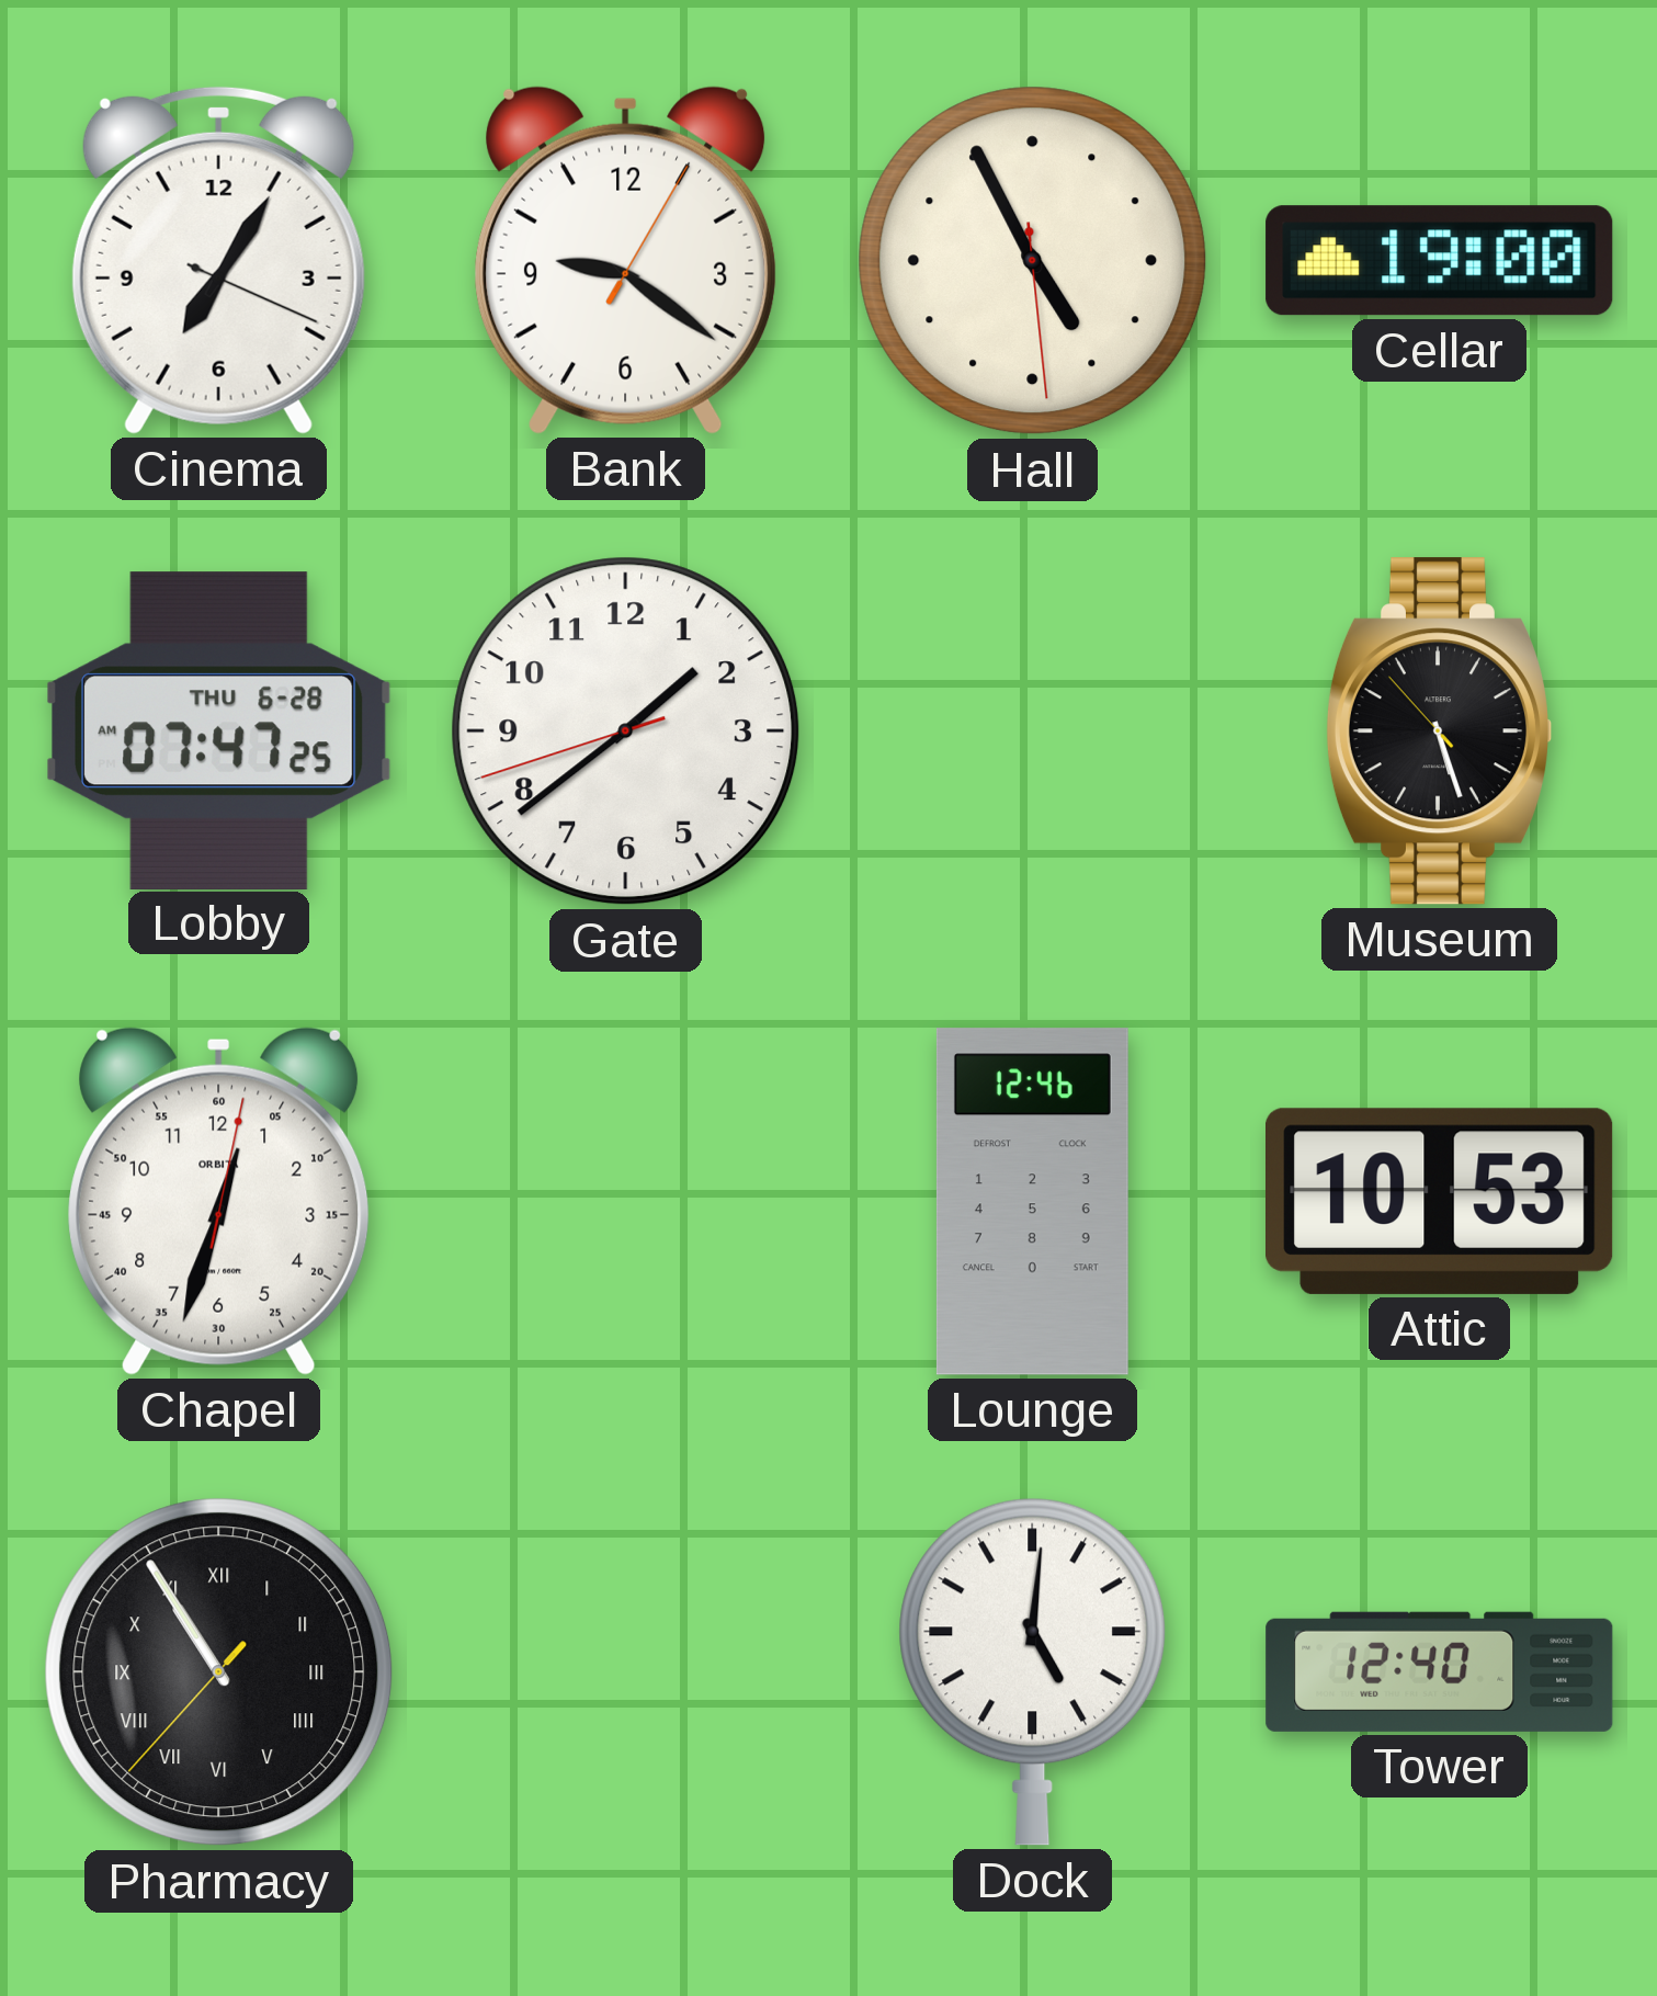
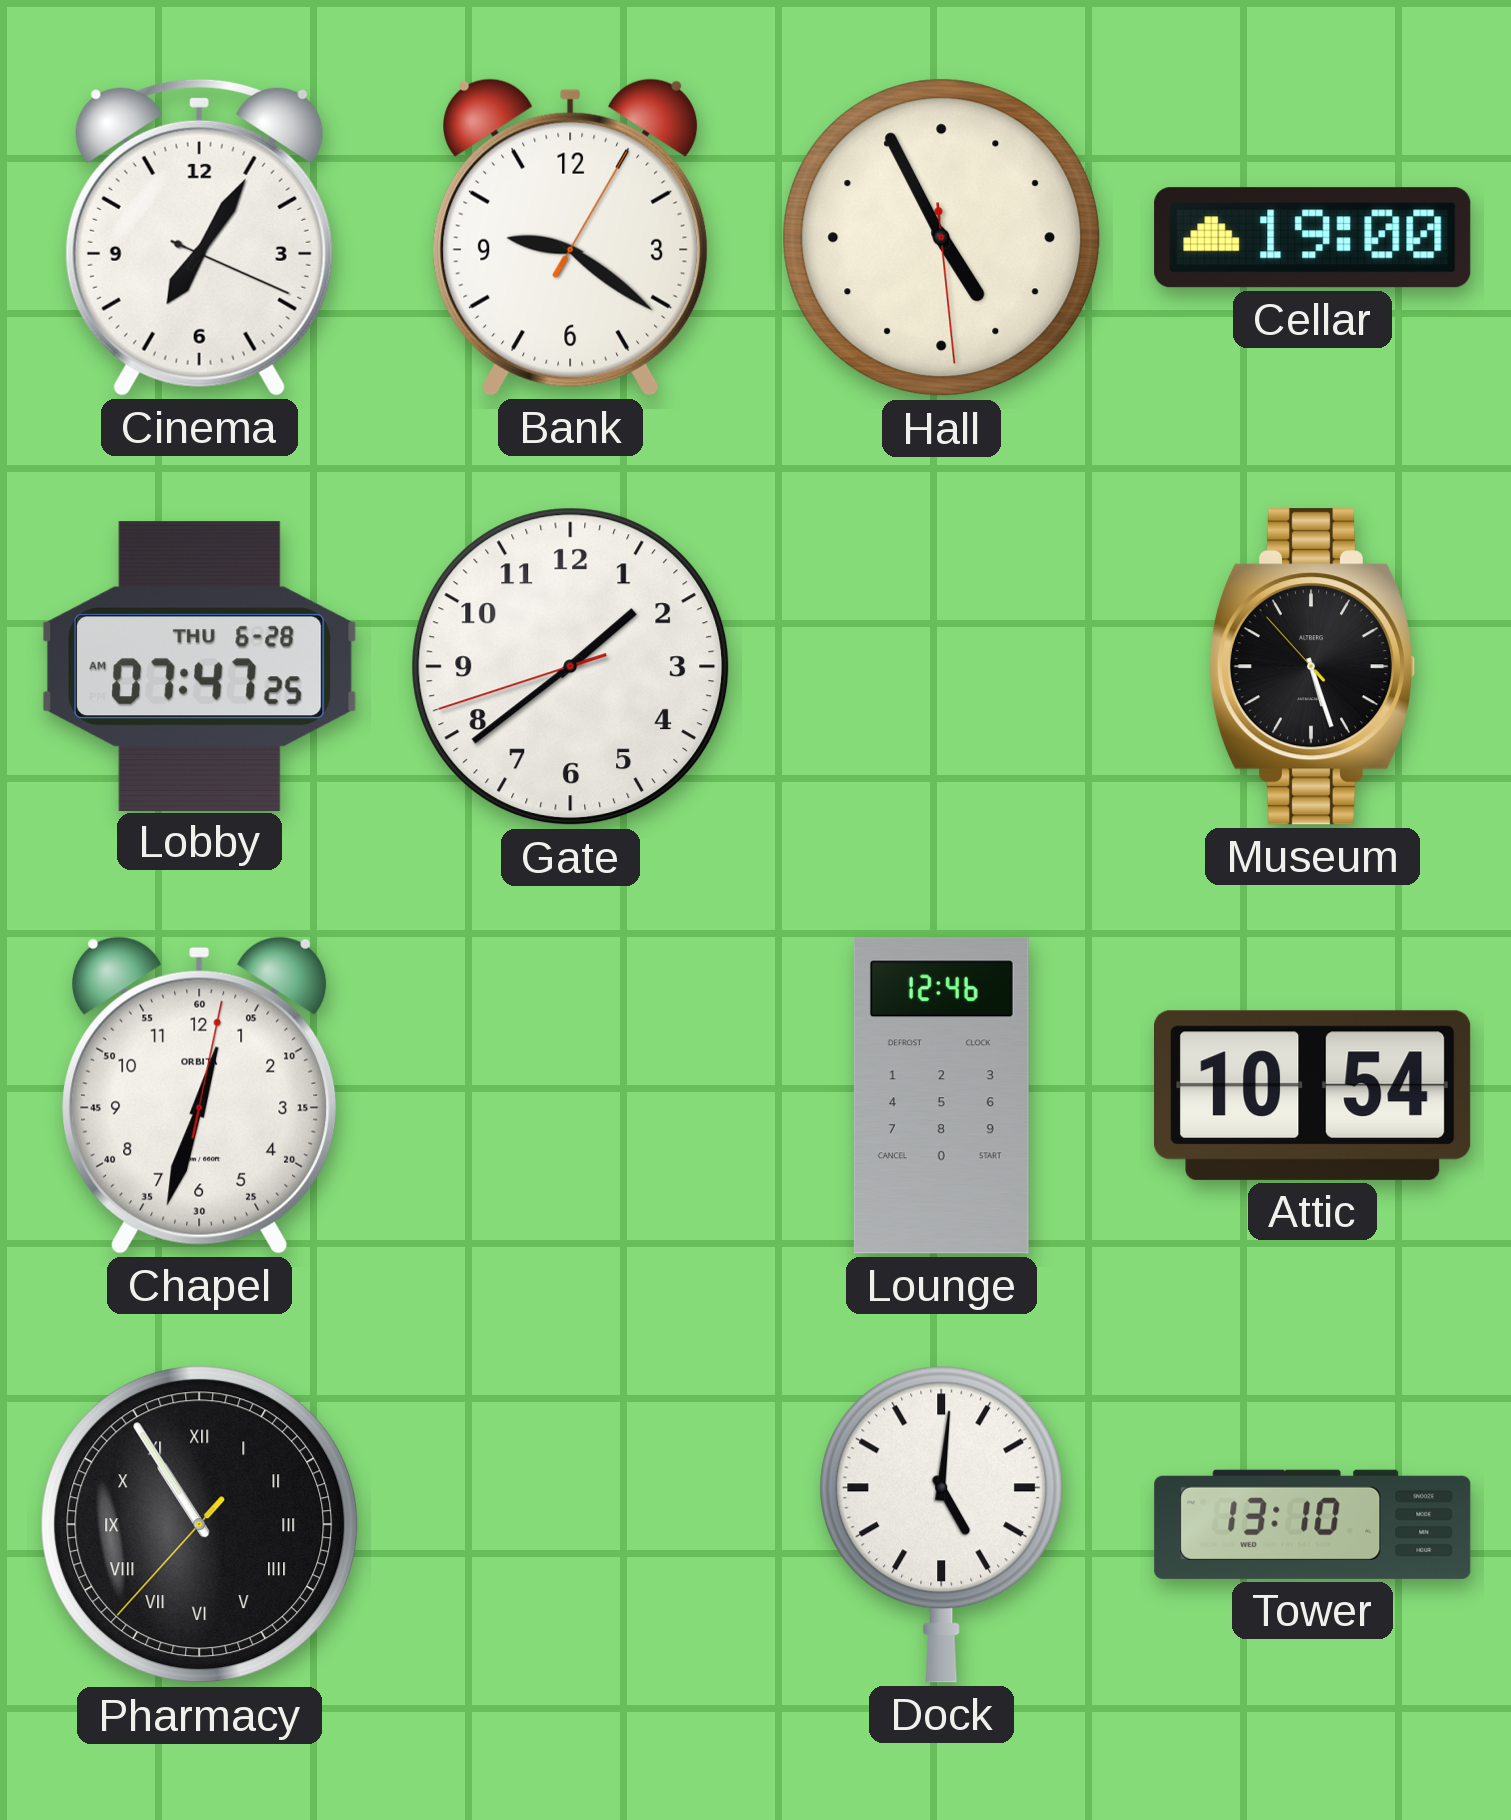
Attic: 10:53 -> 10:54 (1313, 1095)
Tower: 12:40 -> 13:10 (1313, 1524)
